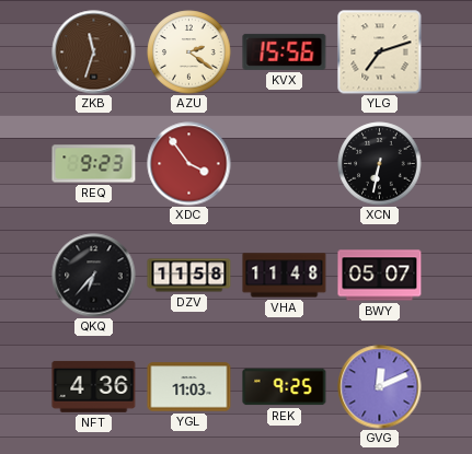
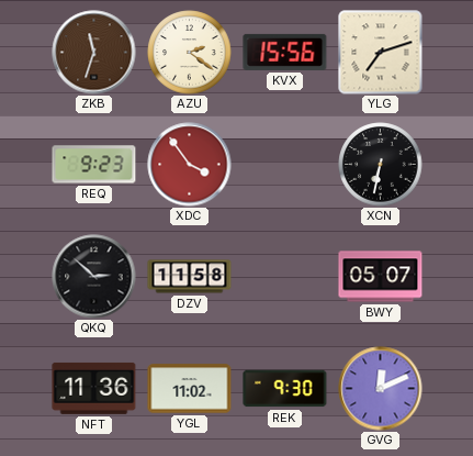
QKQ: 6:37 -> 2:52 (94, 277)
VHA: 11:48 -> none (285, 276)
NFT: 4:36 -> 11:36 (94, 388)
YGL: 11:03 -> 11:02 (190, 389)
REK: 9:25 -> 9:30 (285, 389)
